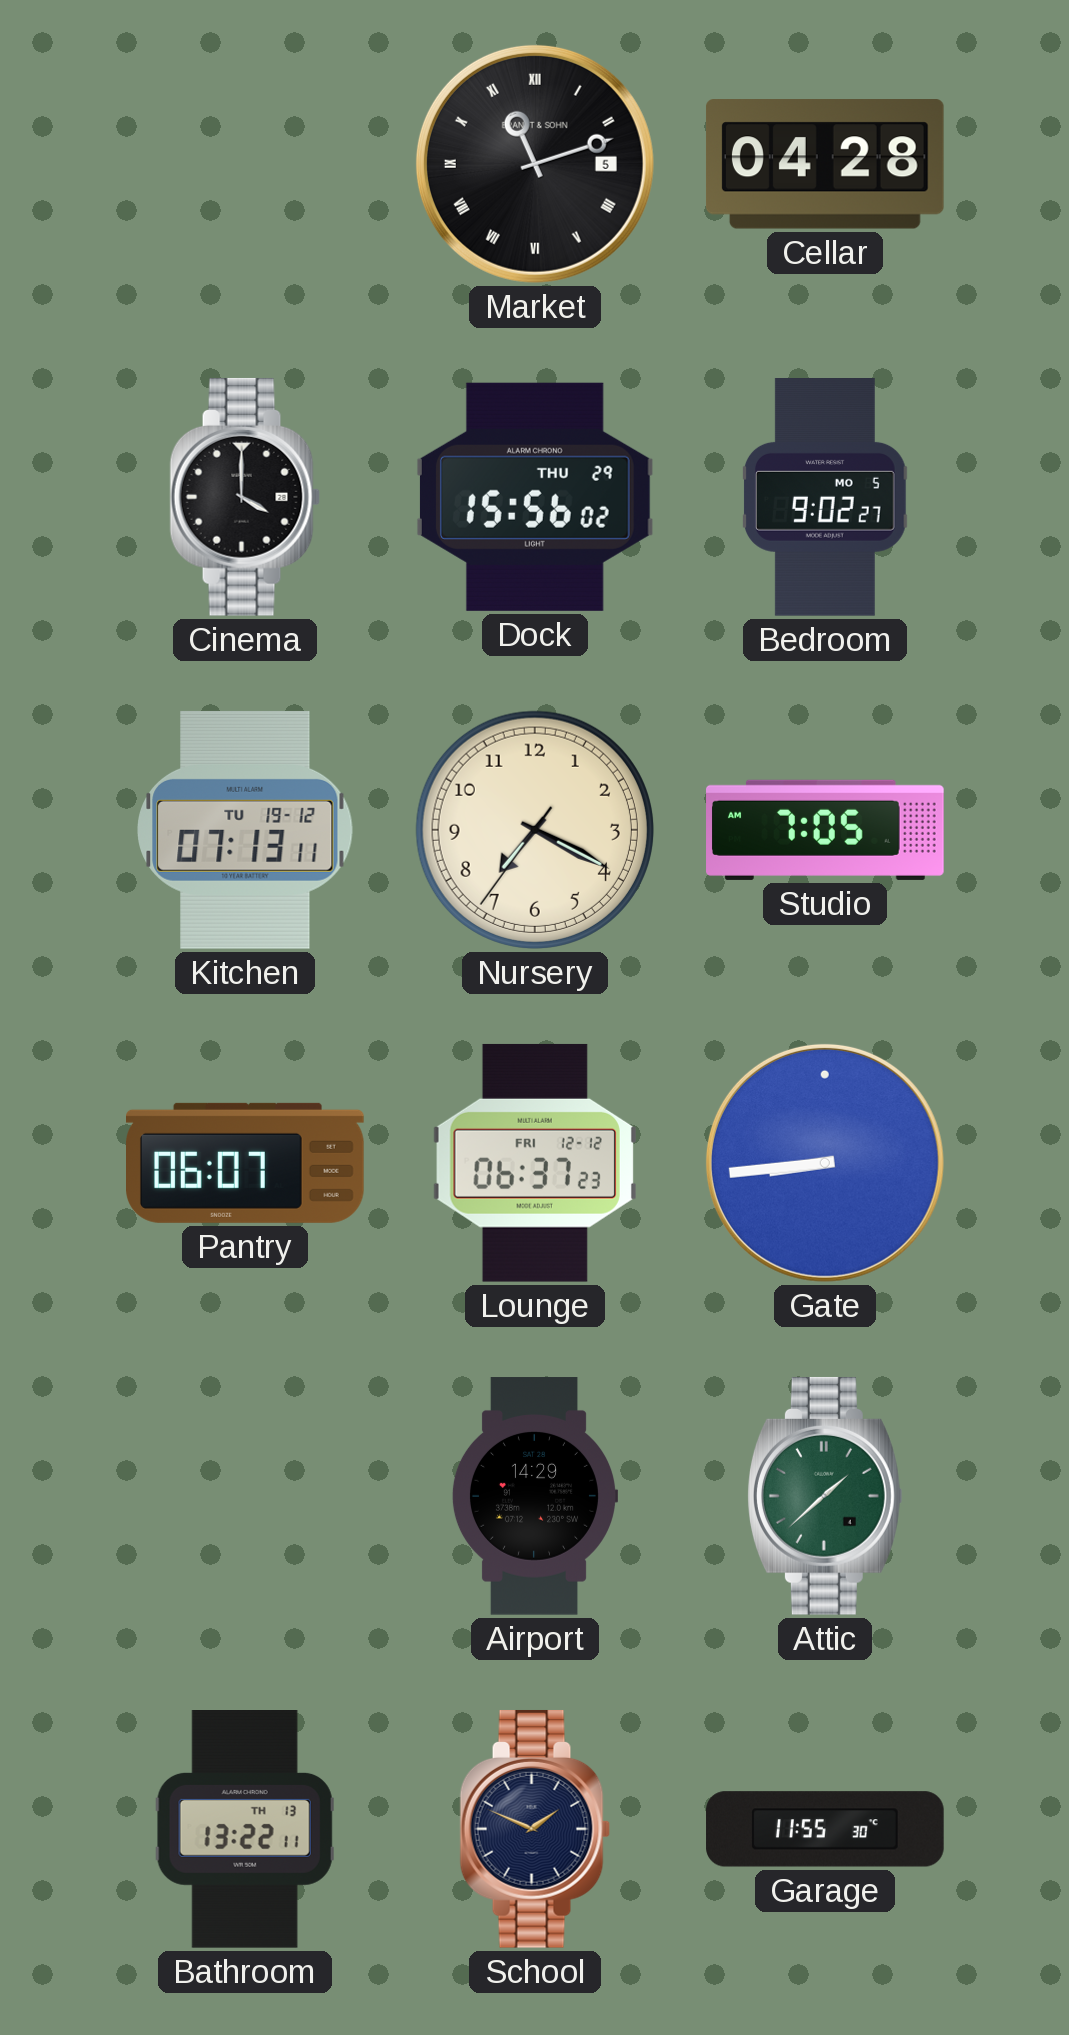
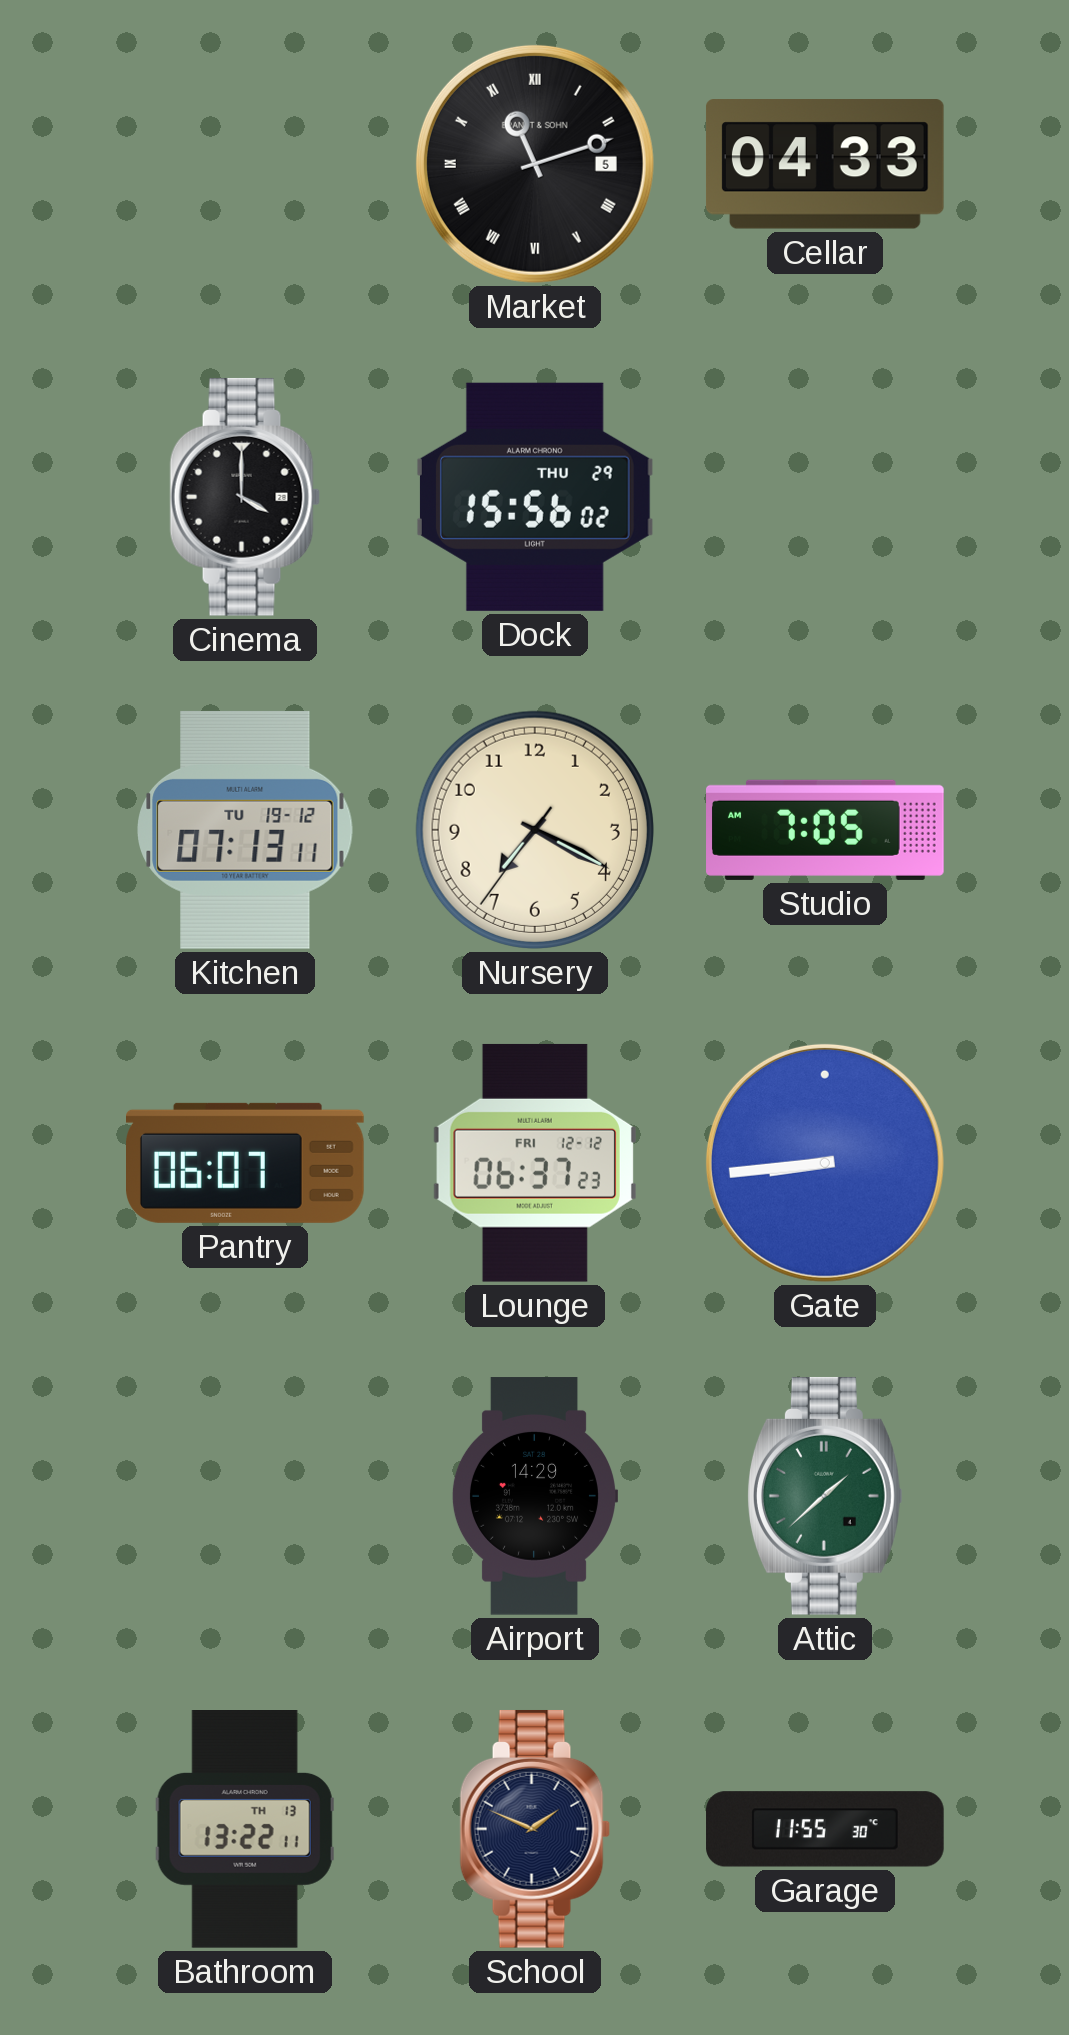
Cellar: 04:28 -> 04:33 (825, 164)
Bedroom: 9:02 -> none (825, 498)
